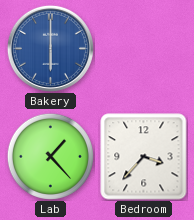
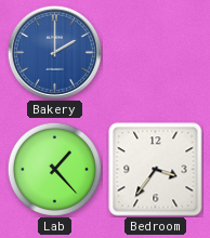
Bakery: 6:00 -> 2:00 (54, 52)
Bedroom: 3:37 -> 3:36 (156, 170)
